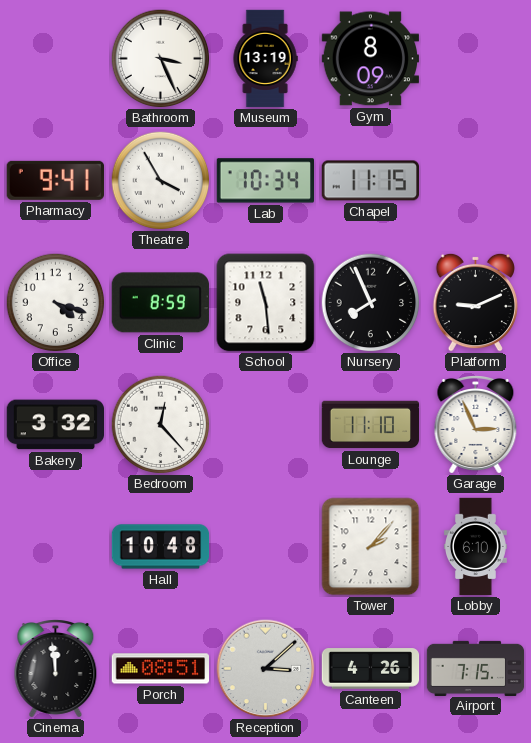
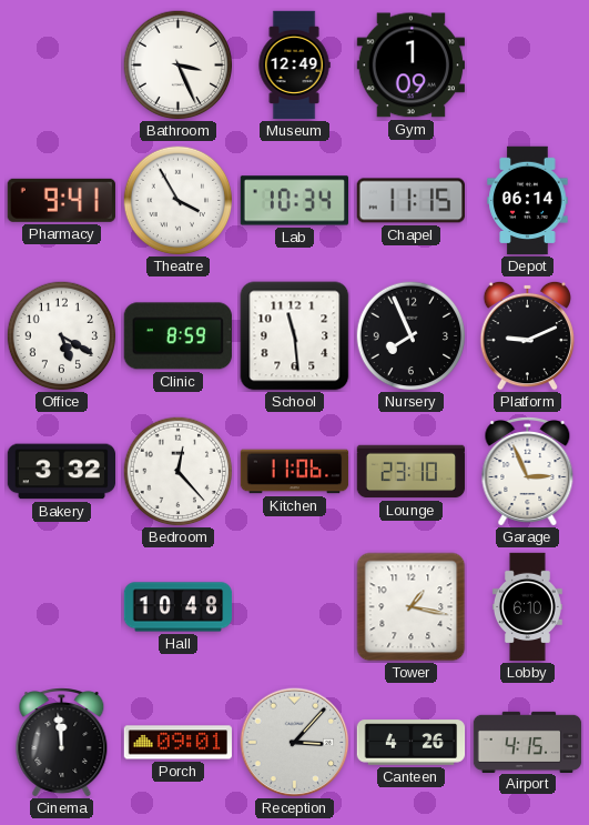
Museum: 13:19 -> 12:49 (294, 66)
Gym: 8:09 -> 1:09 (410, 66)
Depot: none -> 06:14 (528, 201)
Office: 4:18 -> 5:20 (62, 336)
Kitchen: none -> 11:06 (295, 472)
Lounge: 11:10 -> 23:10 (412, 472)
Tower: 2:07 -> 1:17 (412, 607)
Porch: 08:51 -> 09:01 (179, 743)
Reception: 3:08 -> 3:07 (295, 743)
Airport: 7:15 -> 4:15 (528, 742)
